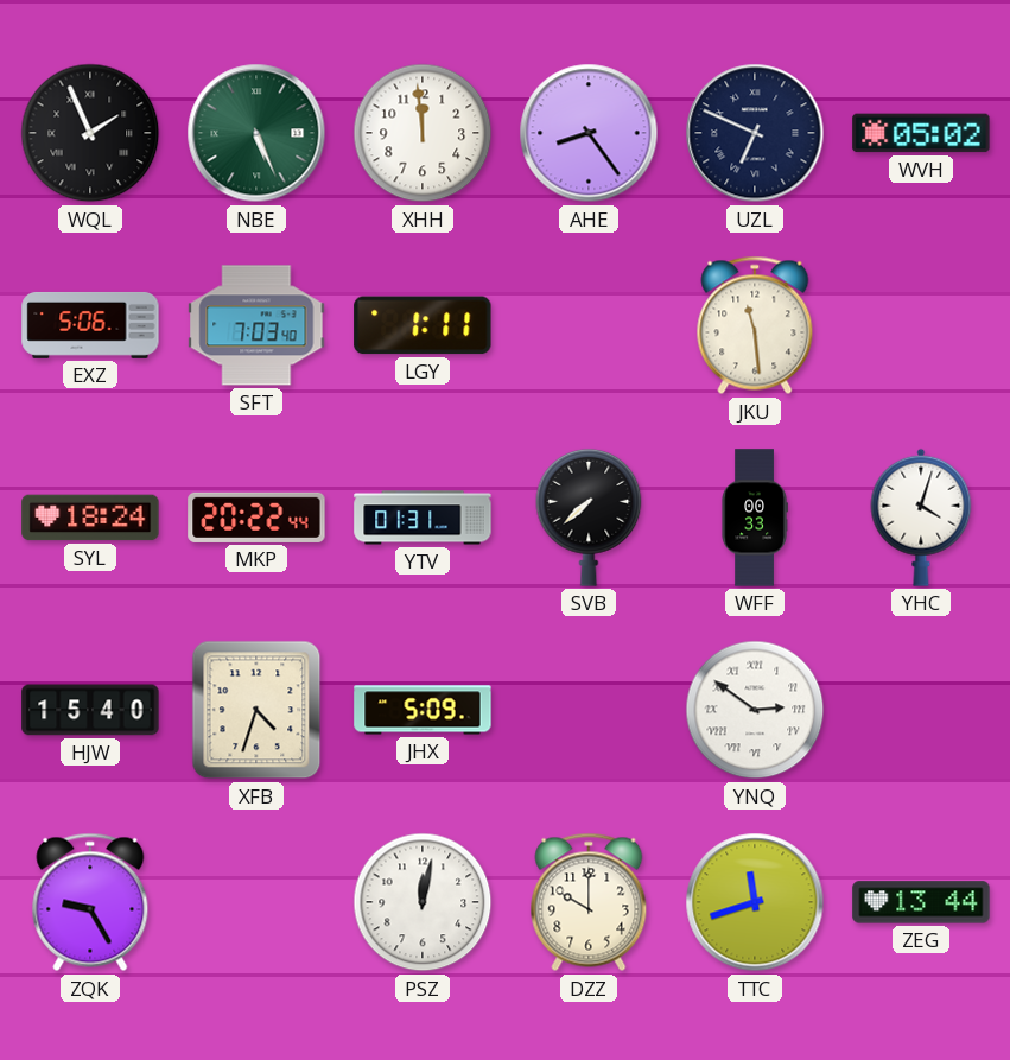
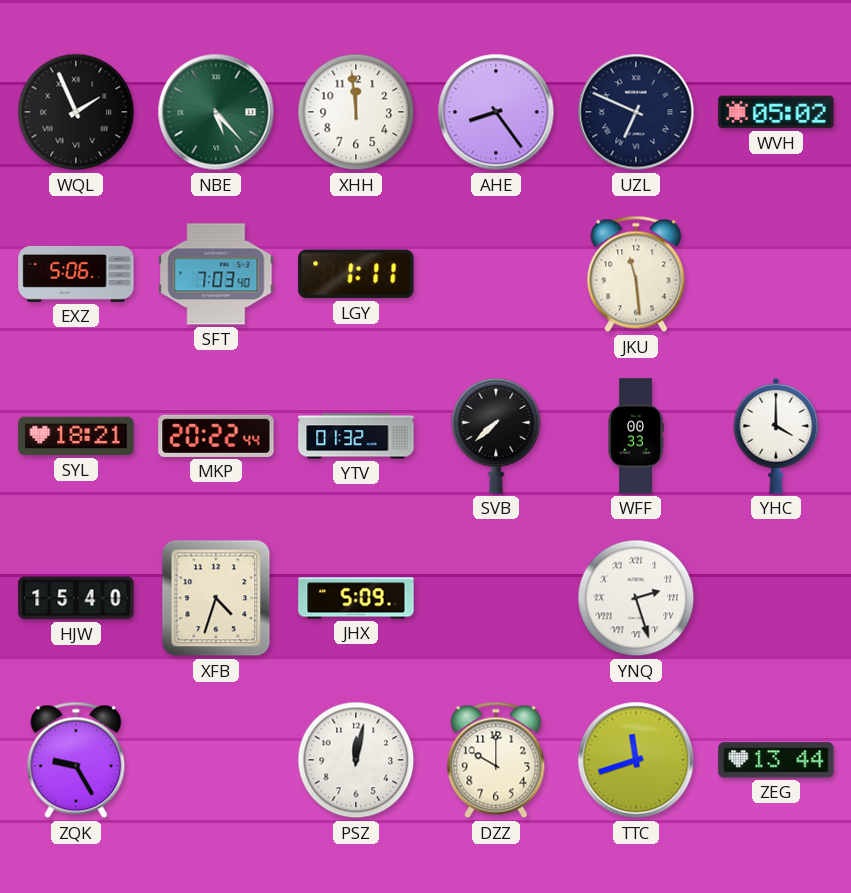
NBE: 5:26 -> 5:23 (216, 112)
SYL: 18:24 -> 18:21 (76, 436)
YTV: 01:31 -> 01:32 (356, 436)
YHC: 4:03 -> 4:00 (776, 436)
YNQ: 2:51 -> 2:27 (636, 598)
